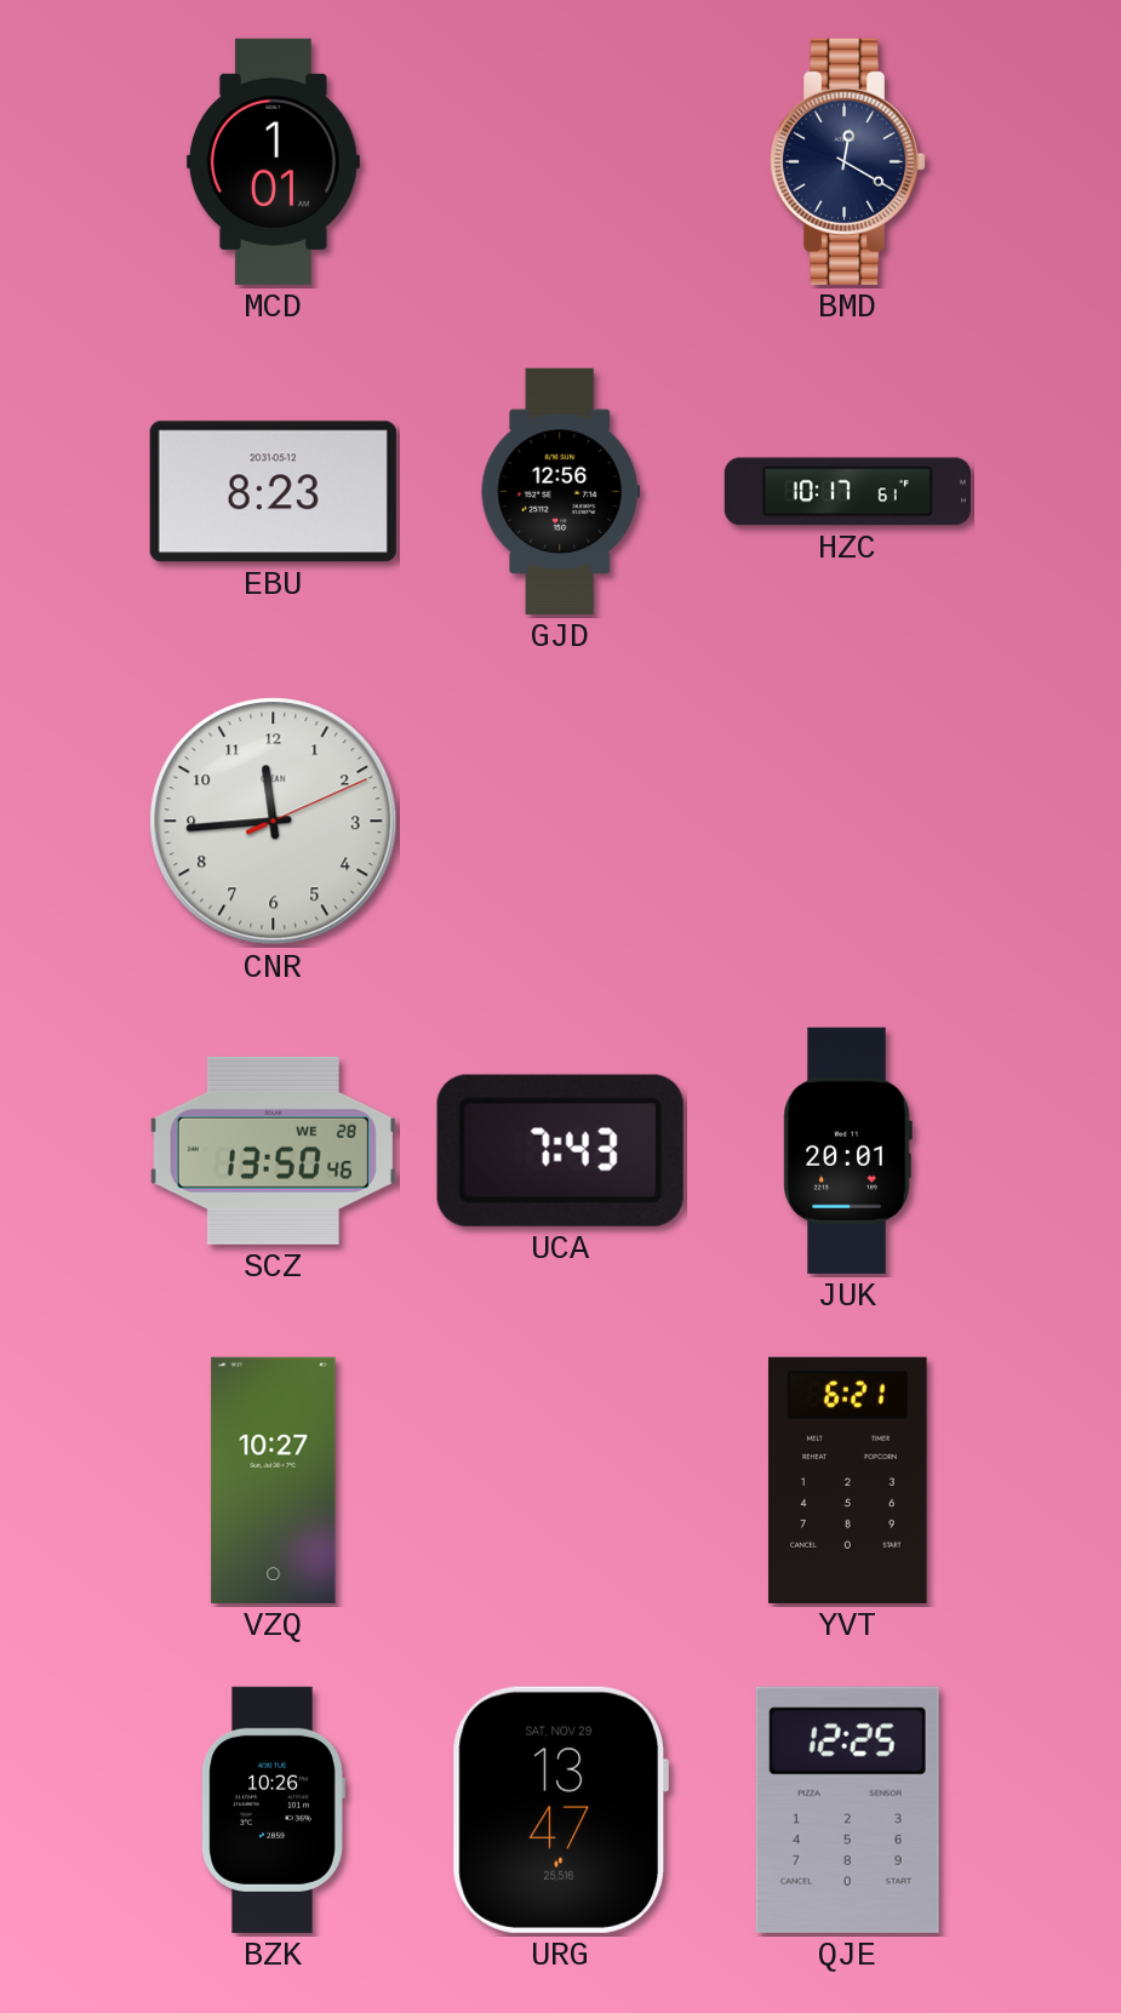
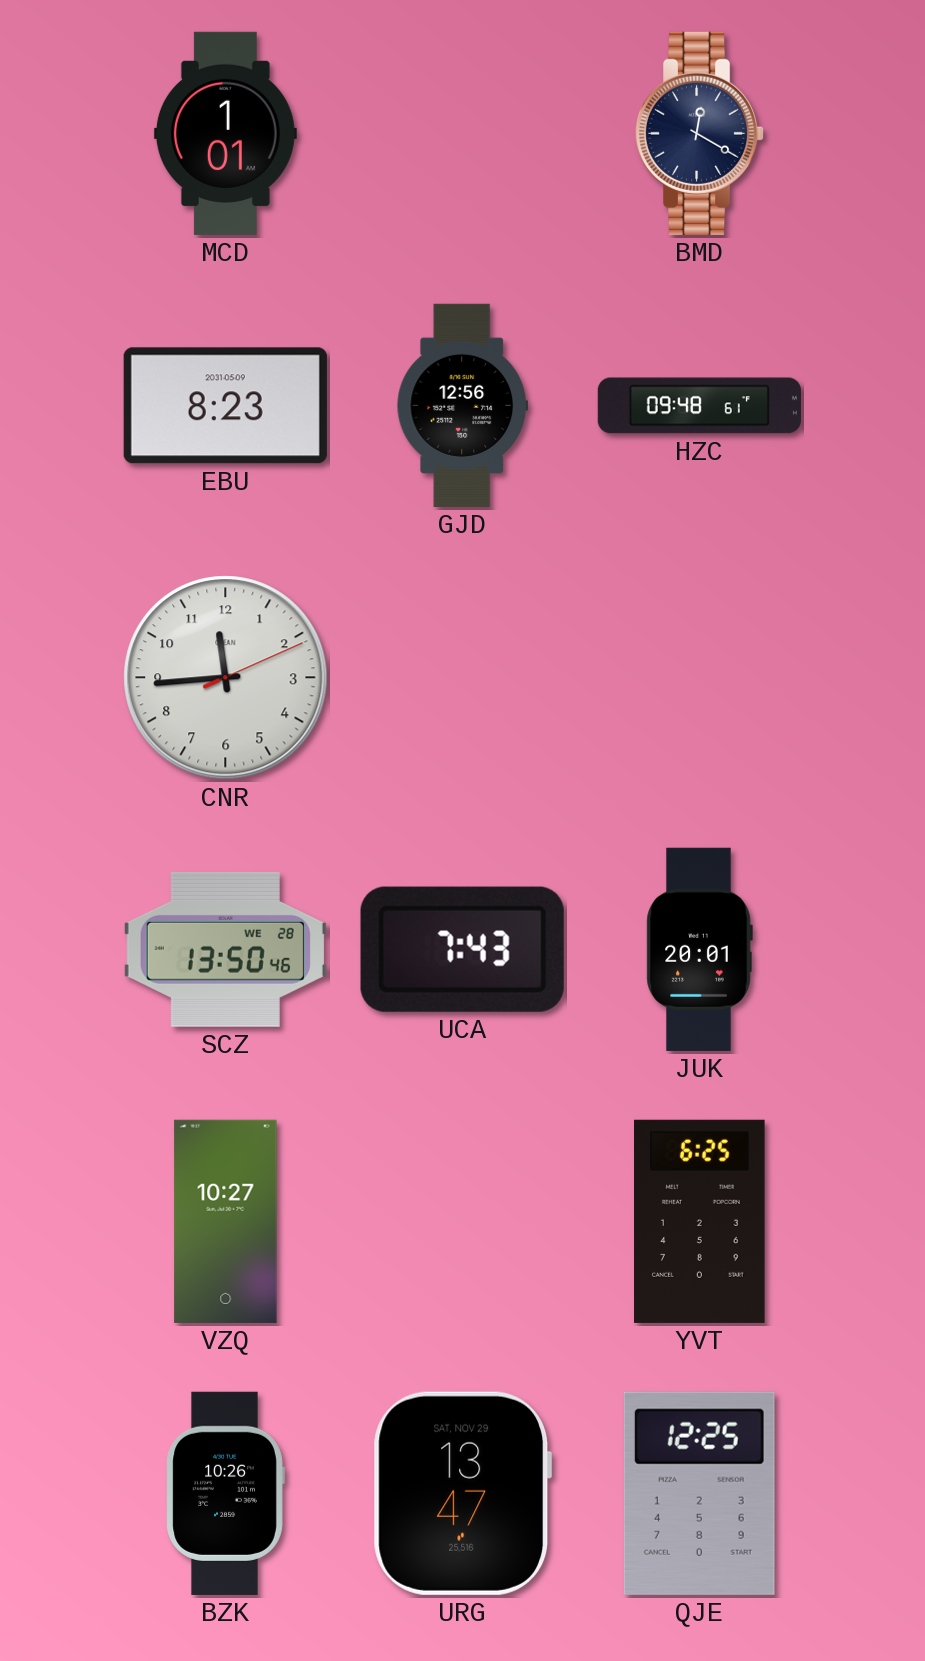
EBU date: 2031-05-12 -> 2031-05-09 (225, 406)
HZC: 10:17 -> 09:48 (699, 406)
YVT: 6:21 -> 6:25 (700, 1221)
